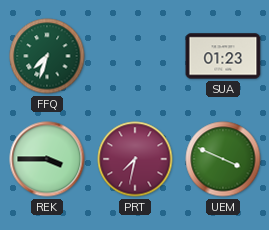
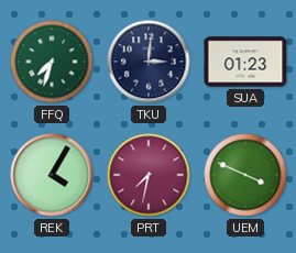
TKU: none -> 3:01 (149, 62)
REK: 3:45 -> 4:05 (52, 175)
